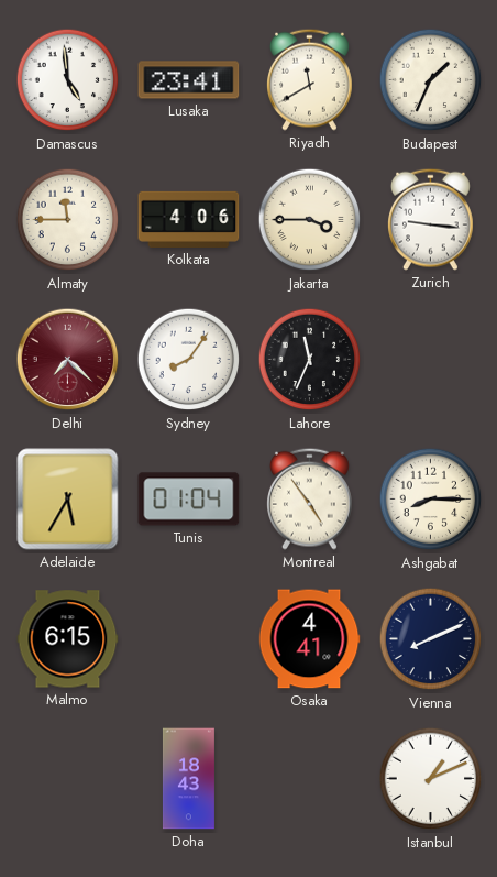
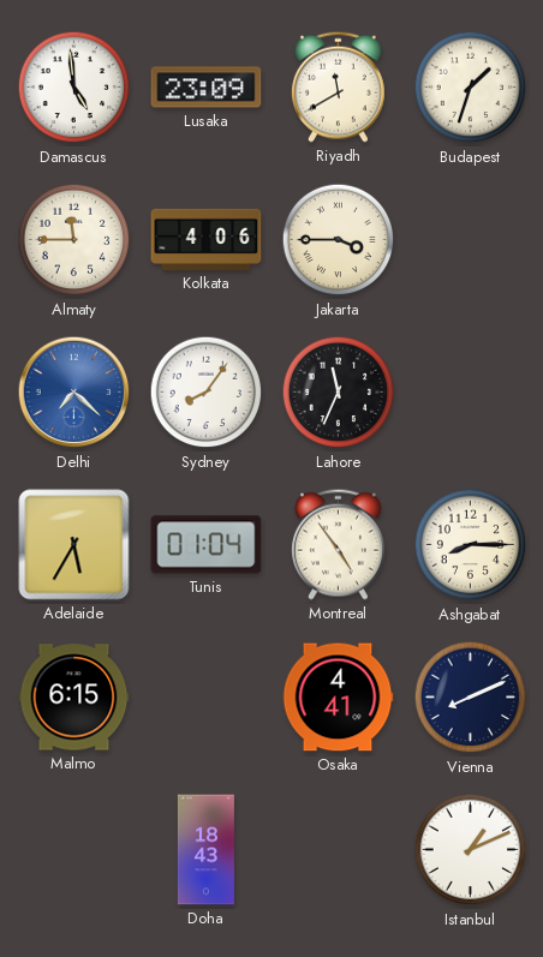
Lusaka: 23:41 -> 23:09 (207, 88)
Budapest: 1:34 -> 1:33 (471, 88)
Zurich: 9:16 -> none (431, 219)
Delhi dial: burgundy -> blue (74, 393)
